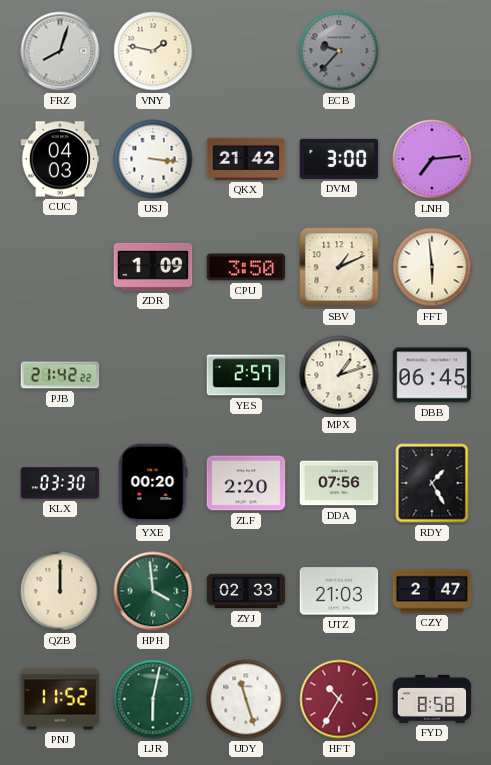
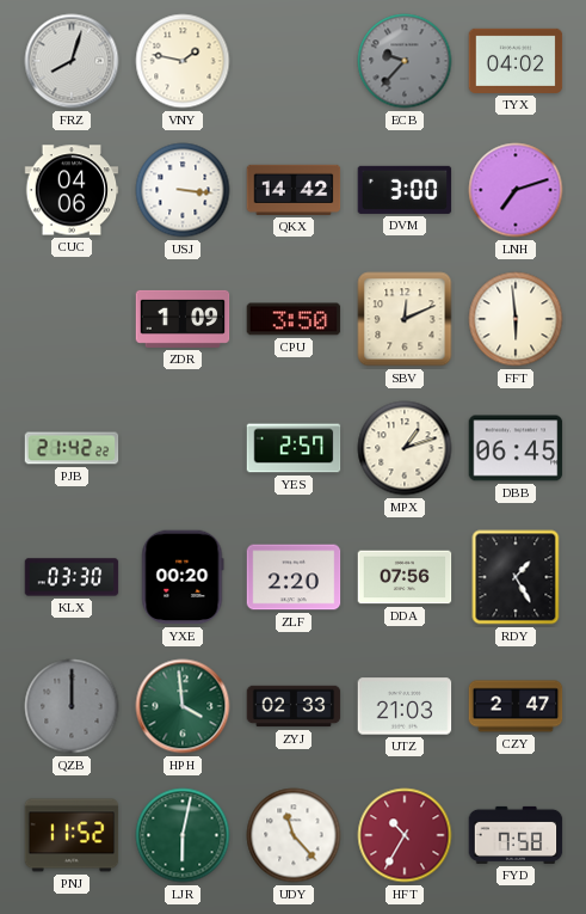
TYX: none -> 04:02 (516, 61)
CUC: 04:03 -> 04:06 (72, 190)
QKX: 21:42 -> 14:42 (294, 190)
LNH: 7:14 -> 7:12 (516, 190)
SBV: 1:11 -> 12:11 (405, 319)
QZB dial: cream -> grey (72, 706)
UDY: 11:27 -> 11:23 (294, 835)
FYD: 8:58 -> 7:58 (516, 835)
